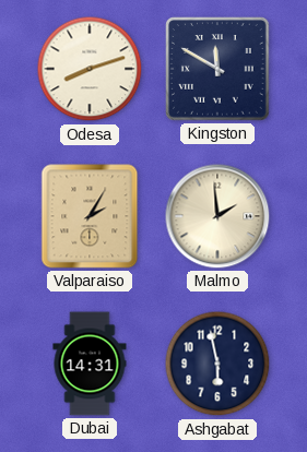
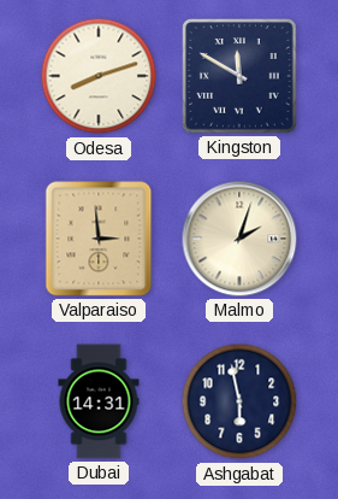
Valparaiso: 2:05 -> 2:59 (99, 239)
Malmo: 1:59 -> 2:03 (239, 239)
